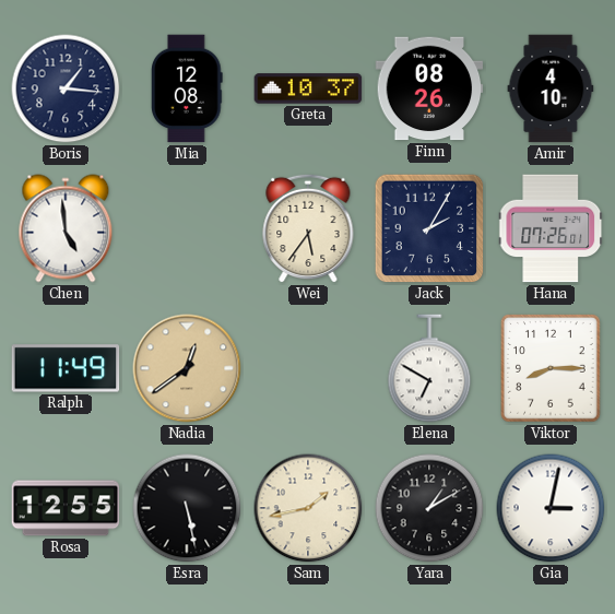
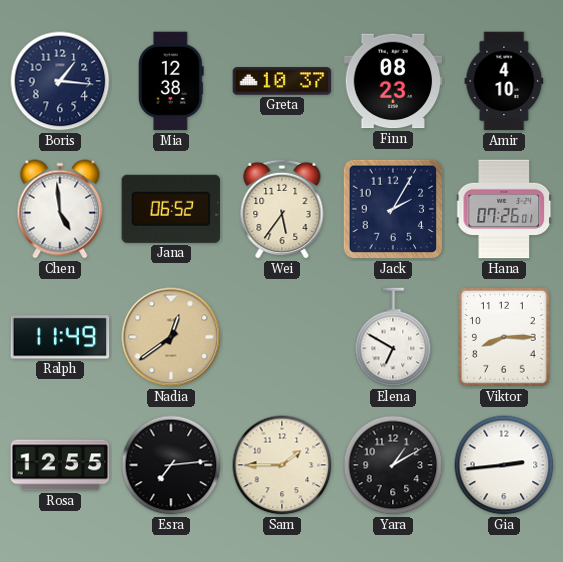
Mia: 12:08 -> 12:38 (172, 81)
Finn: 08:26 -> 08:23 (393, 81)
Jana: none -> 06:52 (171, 209)
Esra: 5:28 -> 7:14 (171, 465)
Sam: 1:43 -> 1:45 (282, 465)
Gia: 3:02 -> 2:44 (504, 465)
